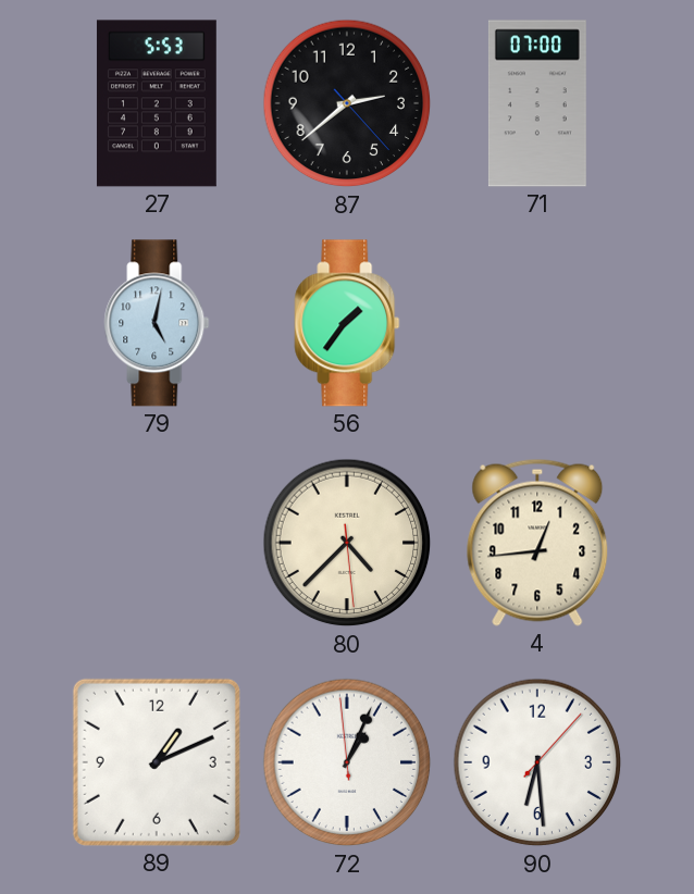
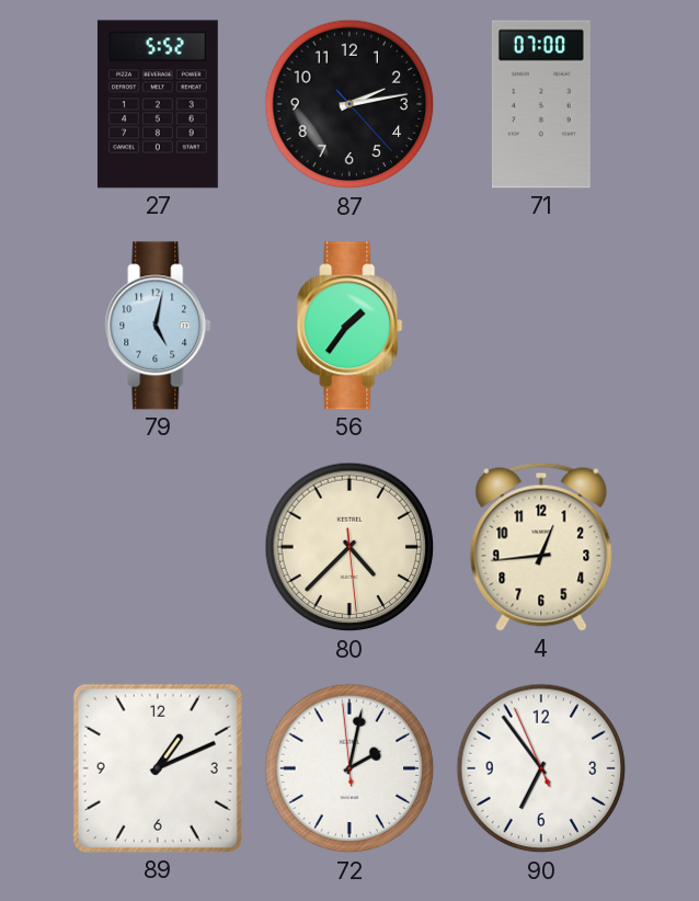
27: 5:53 -> 5:52 (158, 104)
87: 2:38 -> 2:13 (349, 104)
72: 1:03 -> 2:01 (349, 768)
90: 6:29 -> 6:53 (541, 768)
